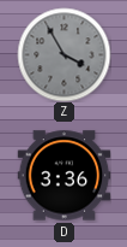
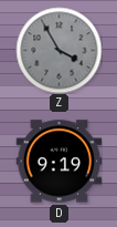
D: 3:36 -> 9:19 (59, 162)
